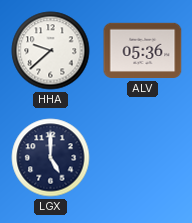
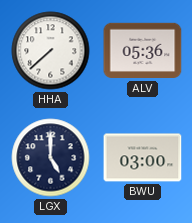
HHA: 9:38 -> 7:38 (51, 51)
BWU: none -> 03:00 (143, 158)
